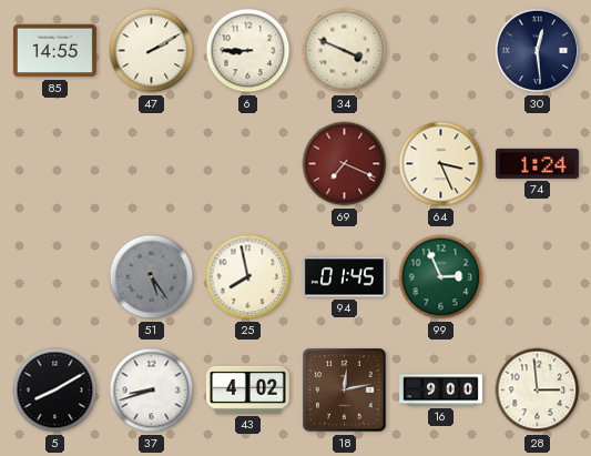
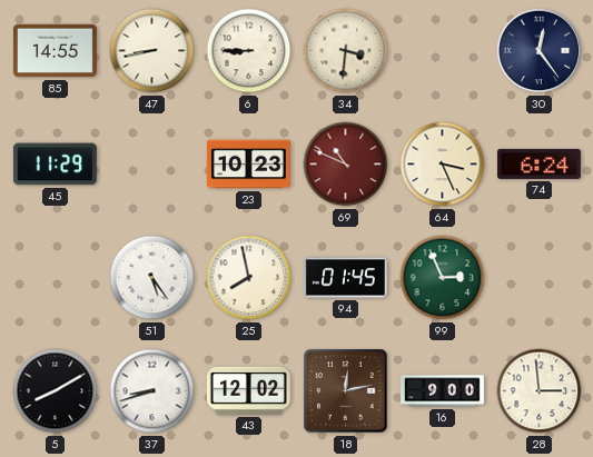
47: 2:10 -> 8:43 (152, 51)
34: 3:49 -> 3:31 (346, 51)
30: 12:29 -> 12:24 (540, 51)
45: none -> 11:29 (55, 165)
23: none -> 10:23 (248, 165)
69: 7:19 -> 10:49 (346, 165)
74: 1:24 -> 6:24 (538, 163)
51 dial: grey -> white (152, 278)
43: 4:02 -> 12:02 (248, 390)
